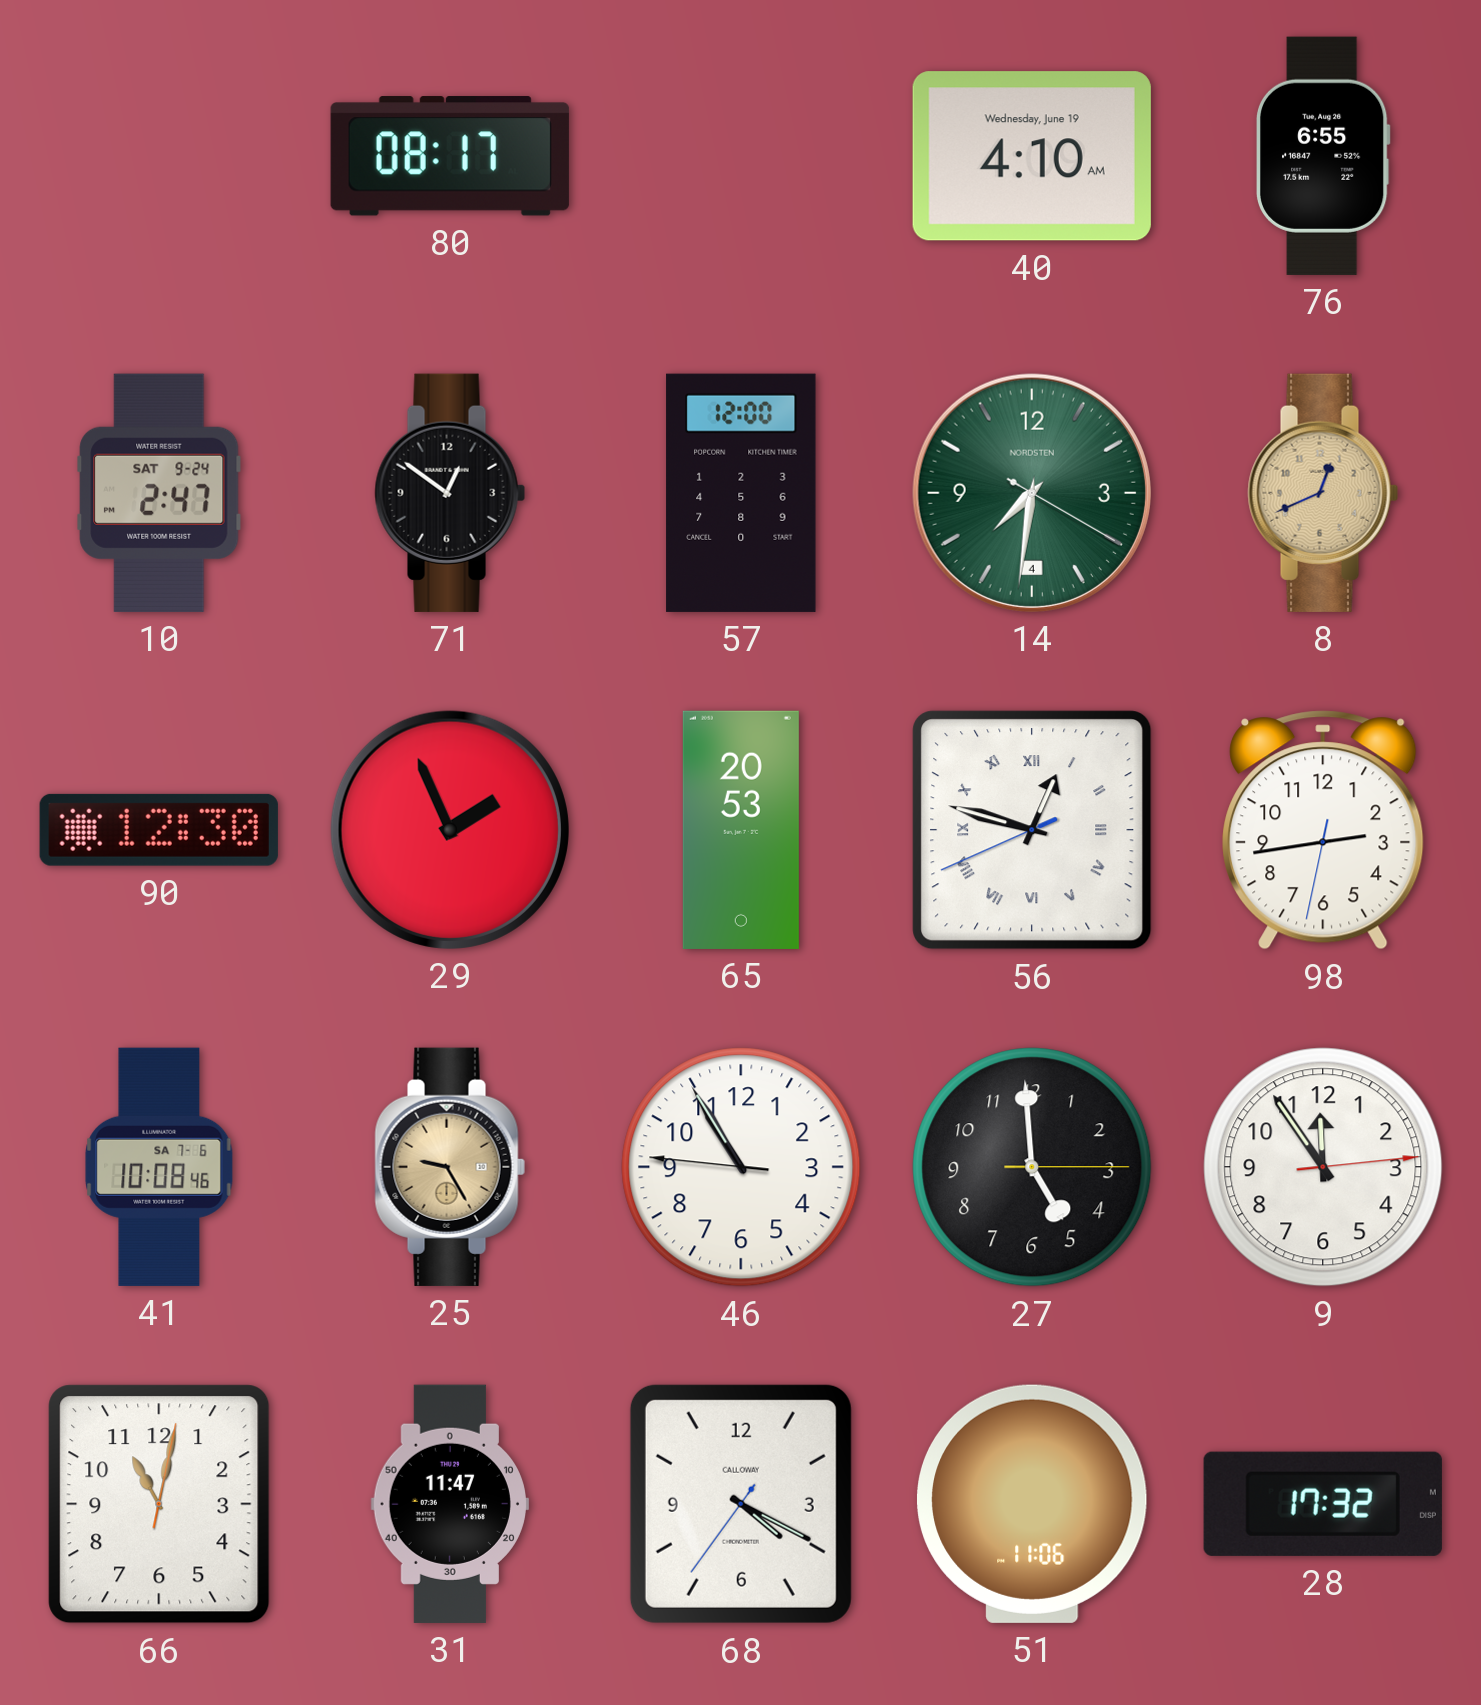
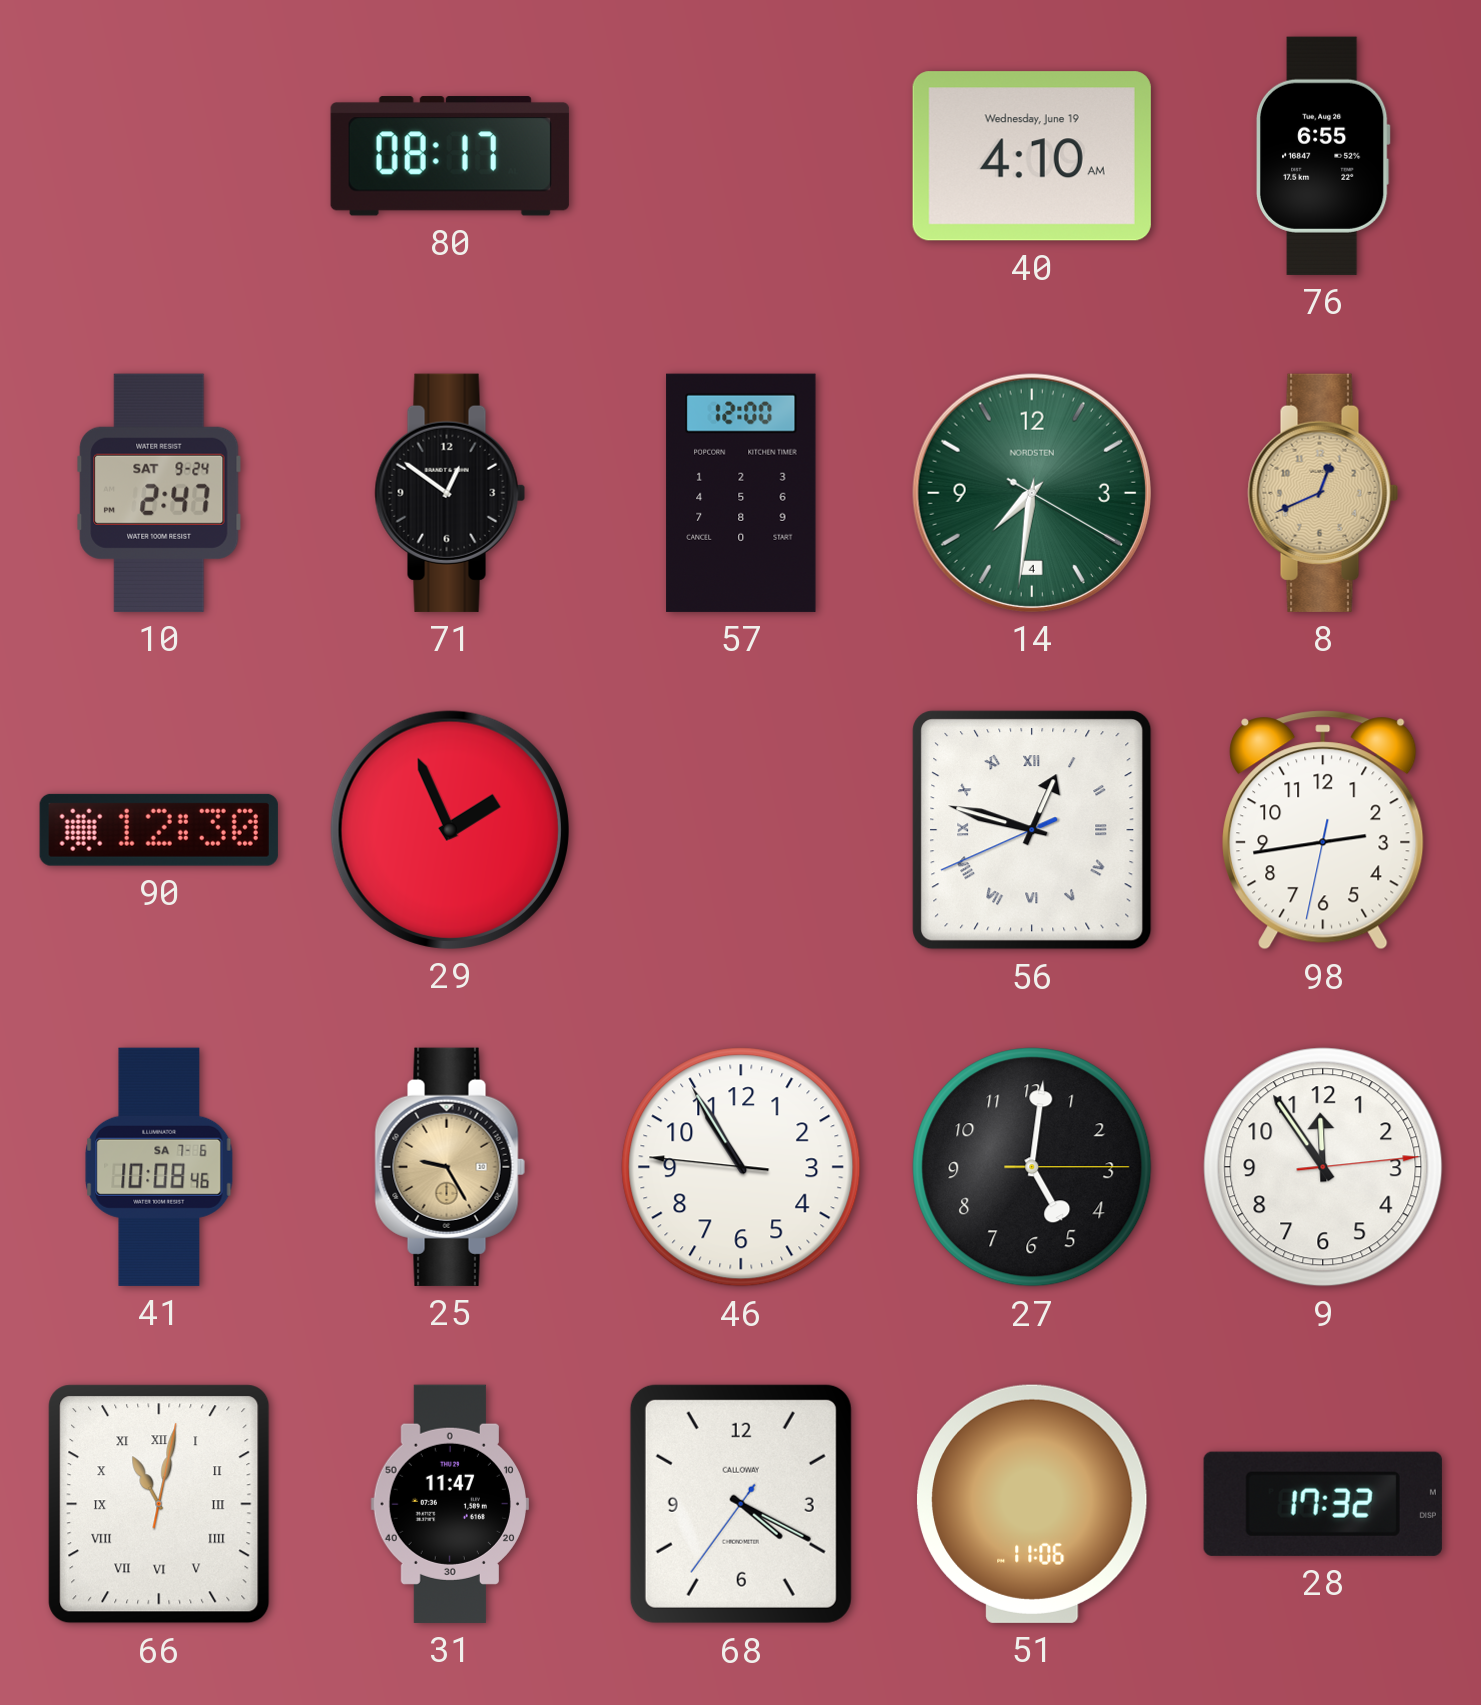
65: 20:53 -> none (741, 830)
27: 4:59 -> 5:01 (1032, 1167)
66 numerals: Arabic -> Roman (159, 1504)
